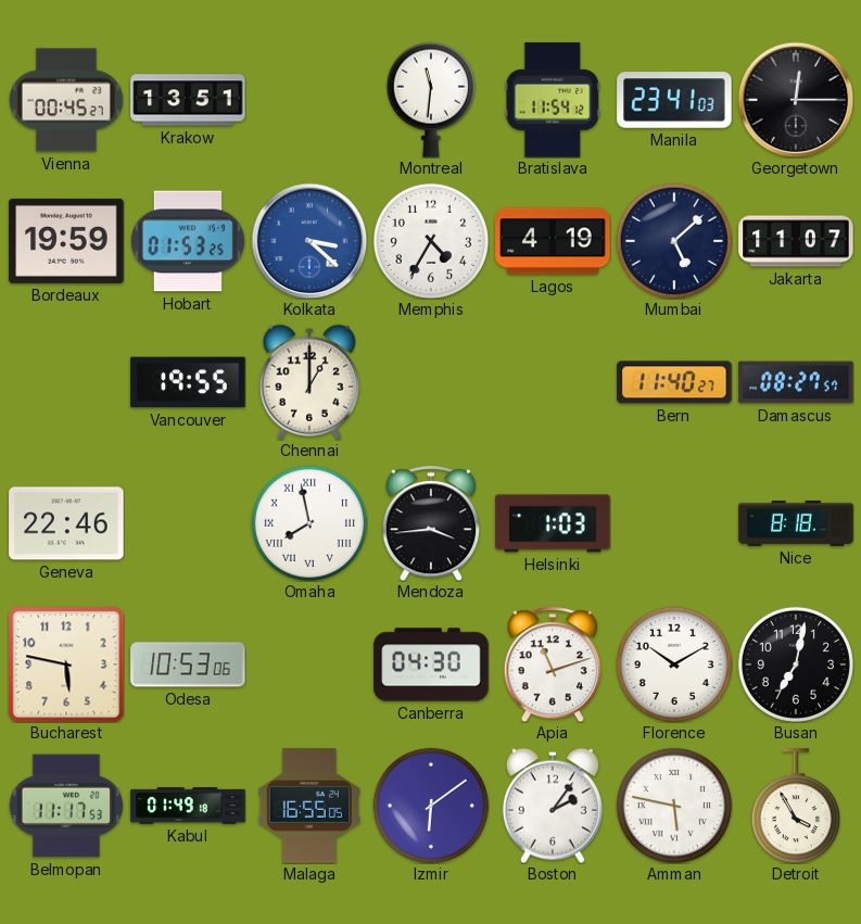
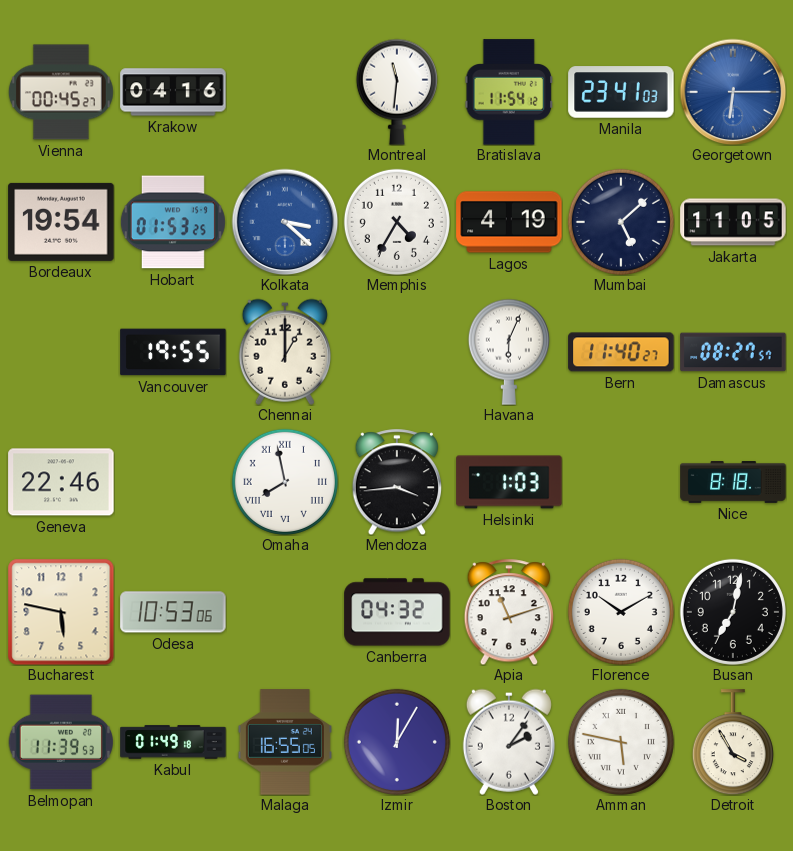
Krakow: 13:51 -> 04:16 (173, 92)
Georgetown: 12:15 -> 6:15 (733, 92)
Georgetown dial: black -> blue (733, 92)
Bordeaux: 19:59 -> 19:54 (61, 222)
Jakarta: 11:07 -> 11:05 (733, 222)
Havana: none -> 6:04 (509, 352)
Canberra: 04:30 -> 04:32 (397, 612)
Belmopan: 11:17 -> 11:39 (61, 742)
Izmir: 6:09 -> 12:05 (397, 742)
